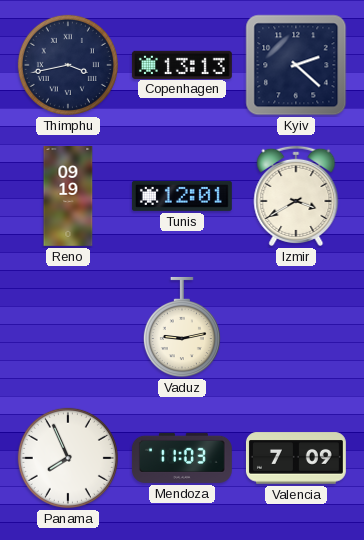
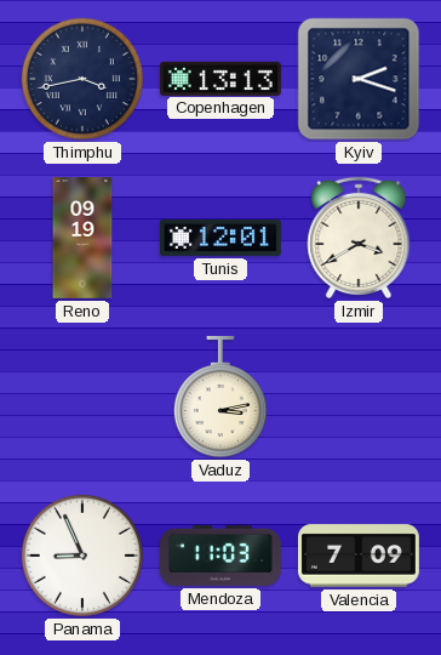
Kyiv: 2:22 -> 2:18 (359, 79)
Vaduz: 9:13 -> 3:13 (220, 397)
Panama: 7:56 -> 8:56 (82, 556)
